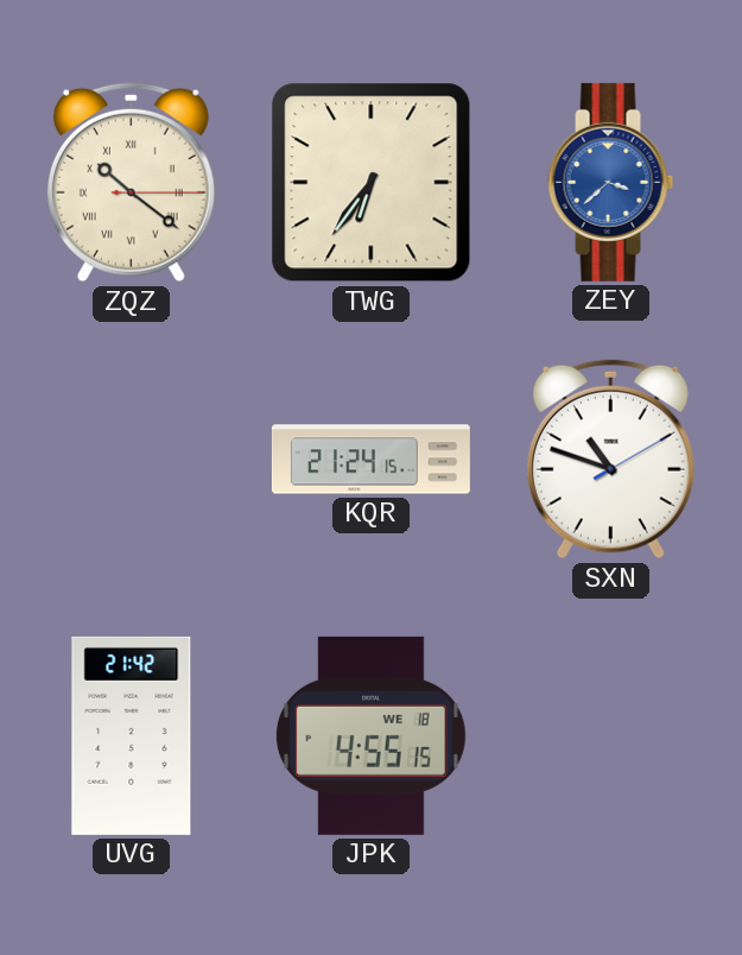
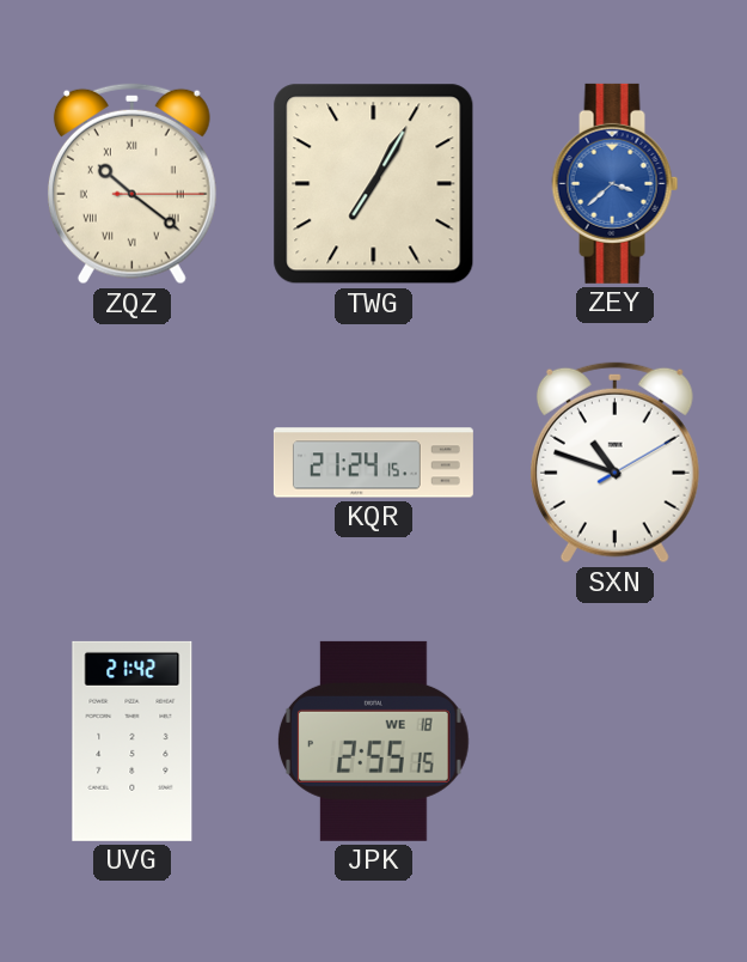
TWG: 6:36 -> 7:05 (374, 184)
JPK: 4:55 -> 2:55 (373, 741)
